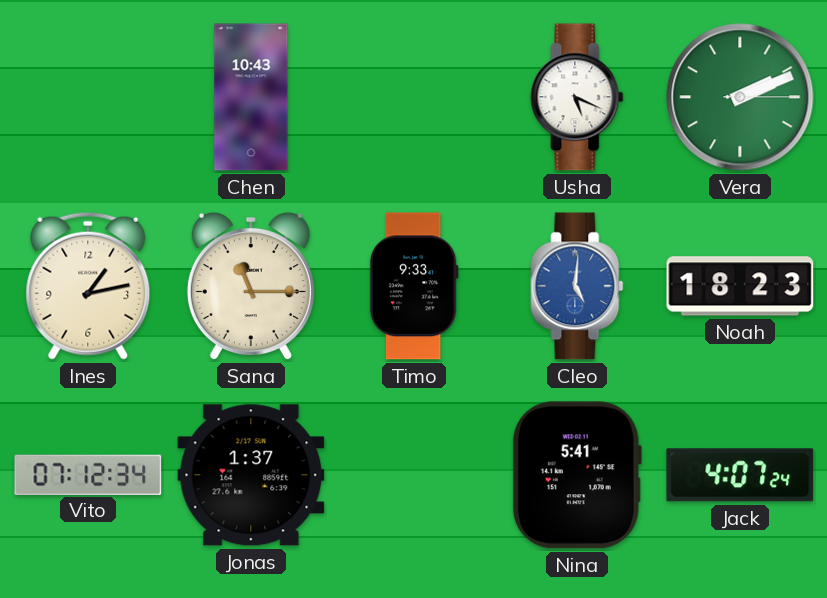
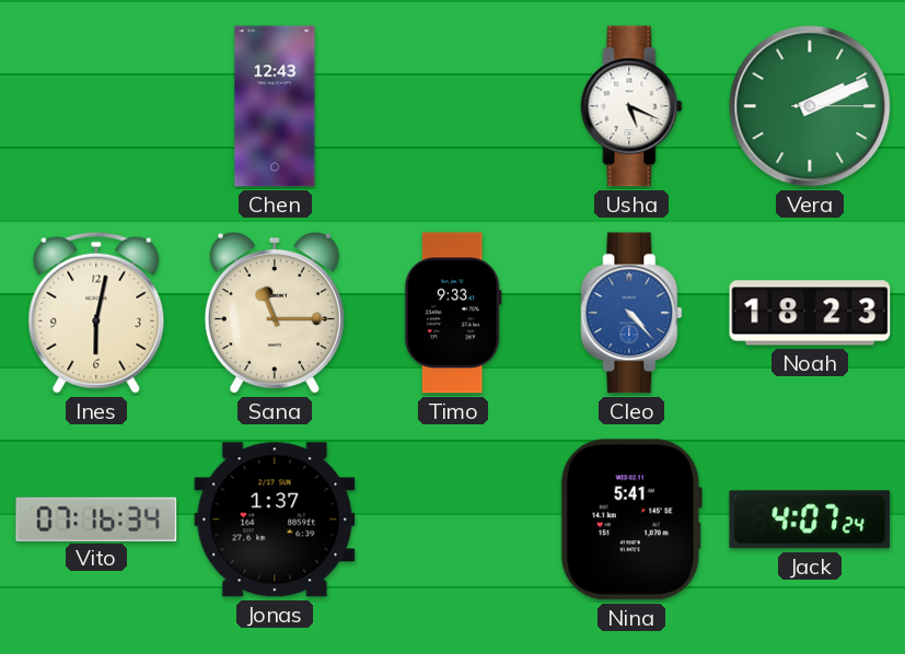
Chen: 10:43 -> 12:43 (275, 106)
Ines: 1:13 -> 6:02 (96, 313)
Cleo: 5:01 -> 4:23 (631, 313)
Vito: 07:12 -> 07:16 (96, 518)
